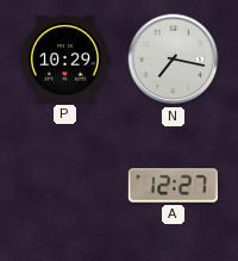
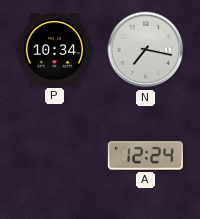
P: 10:29 -> 10:34 (54, 50)
A: 12:27 -> 12:24 (145, 156)
